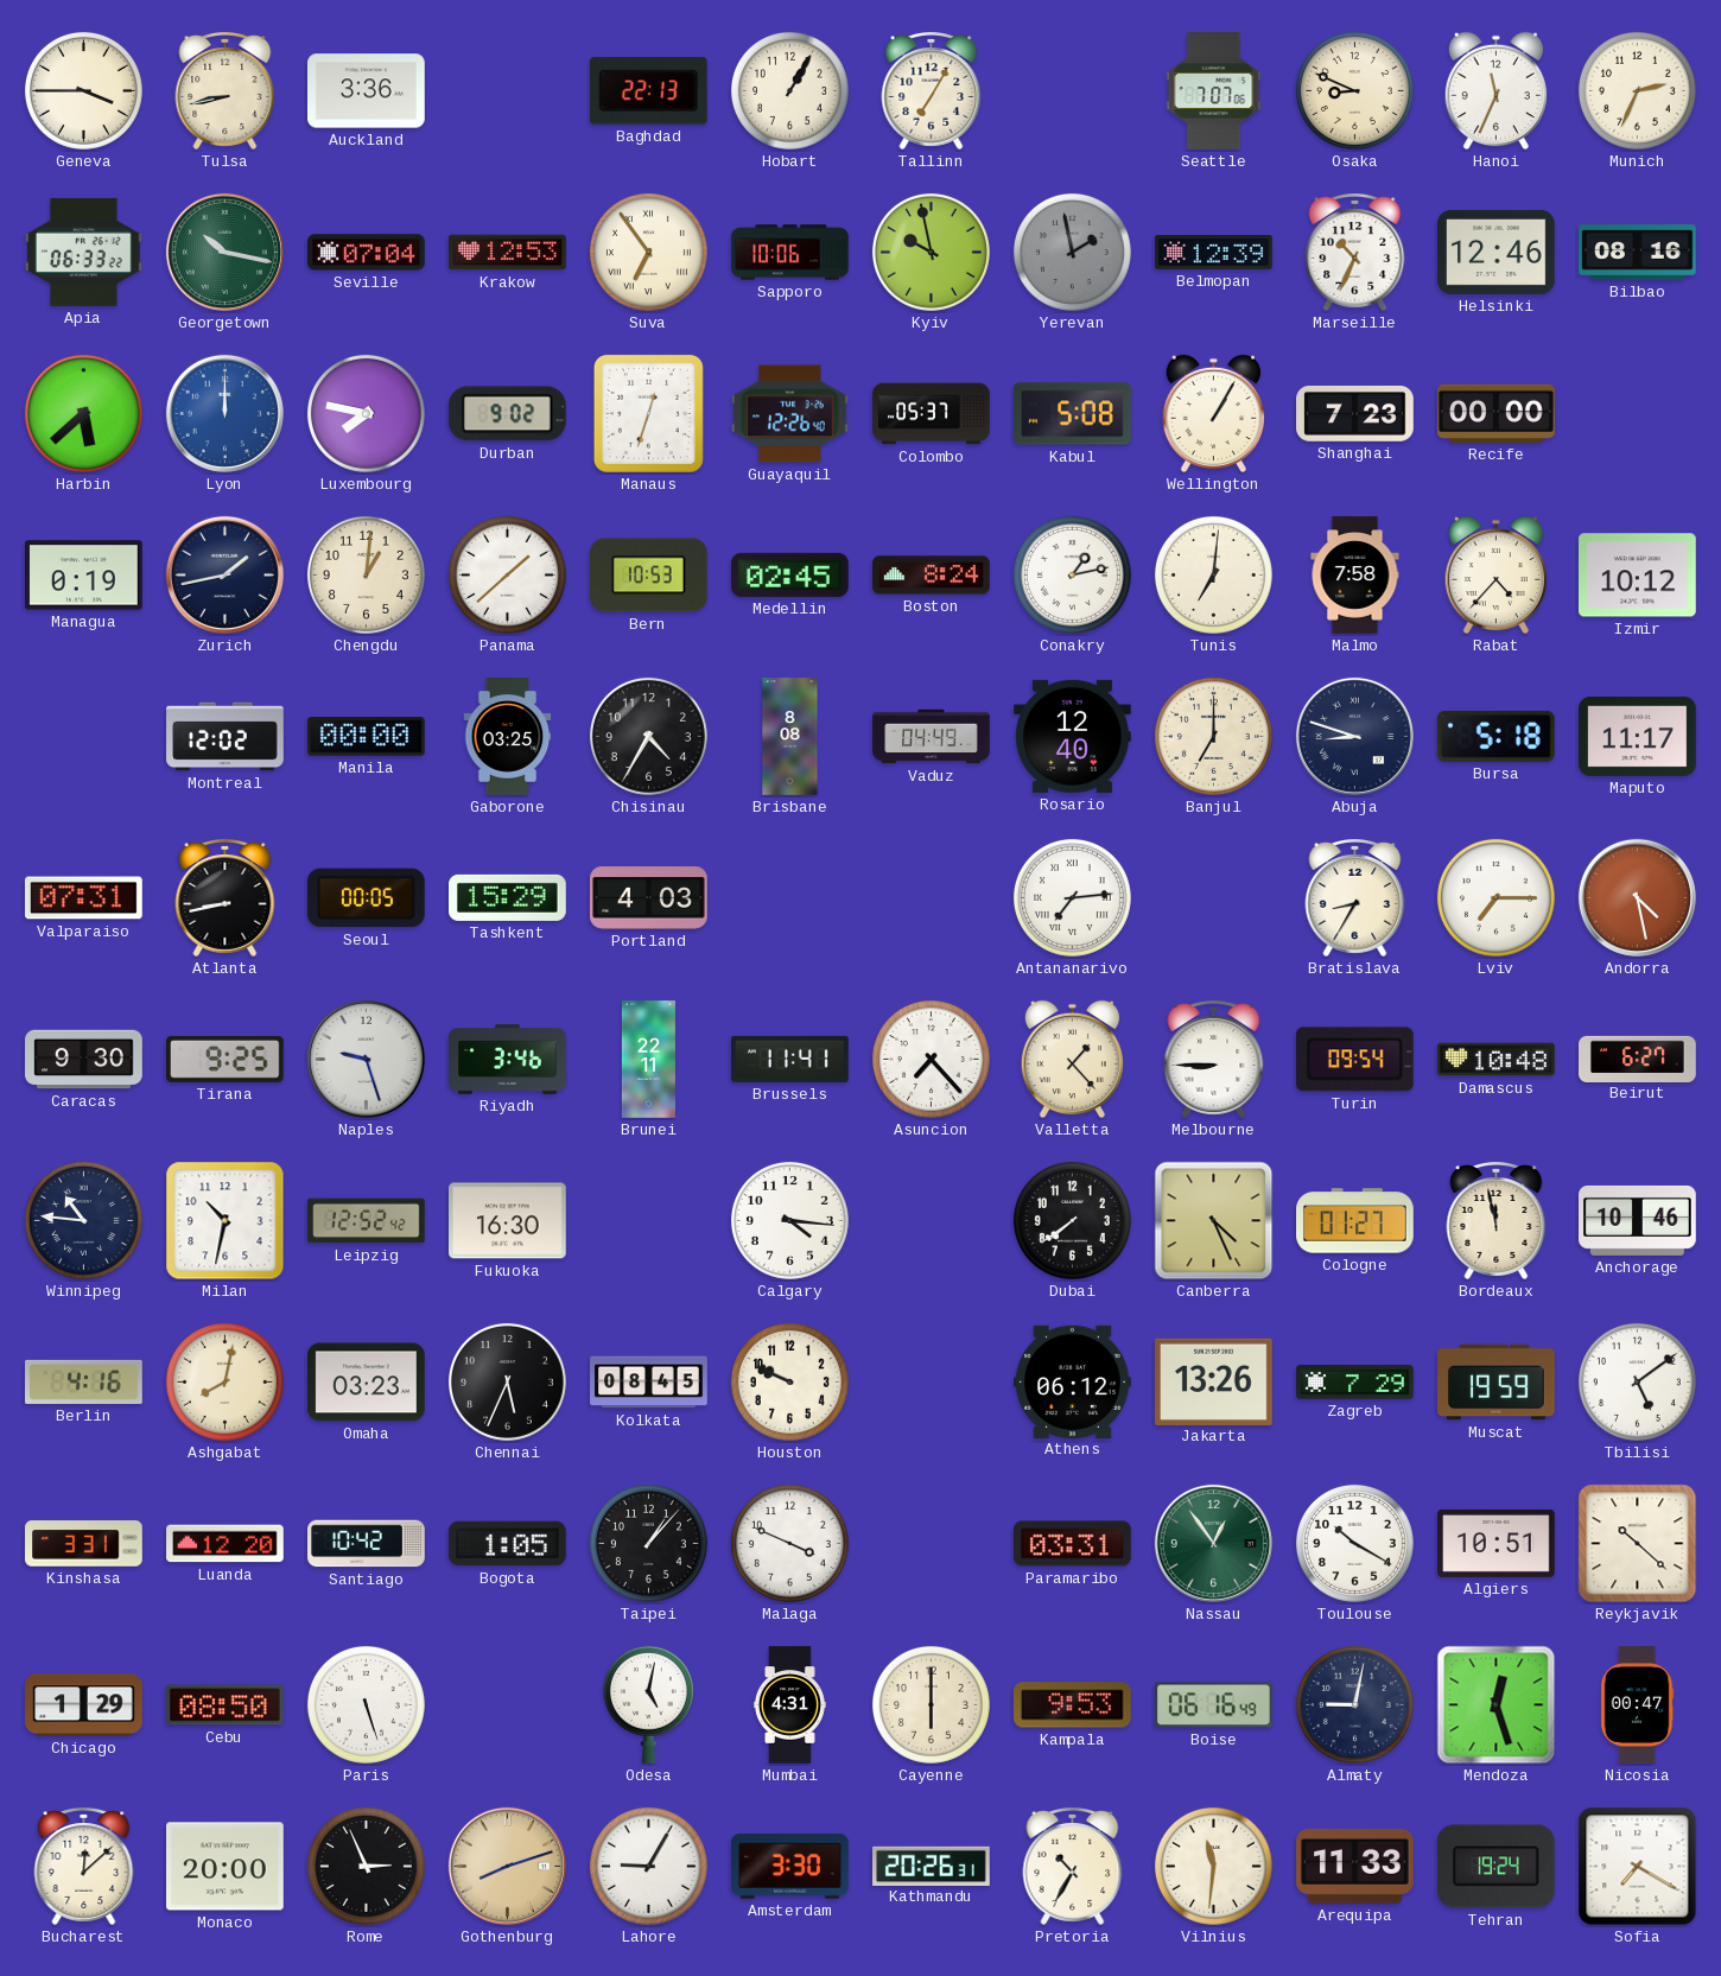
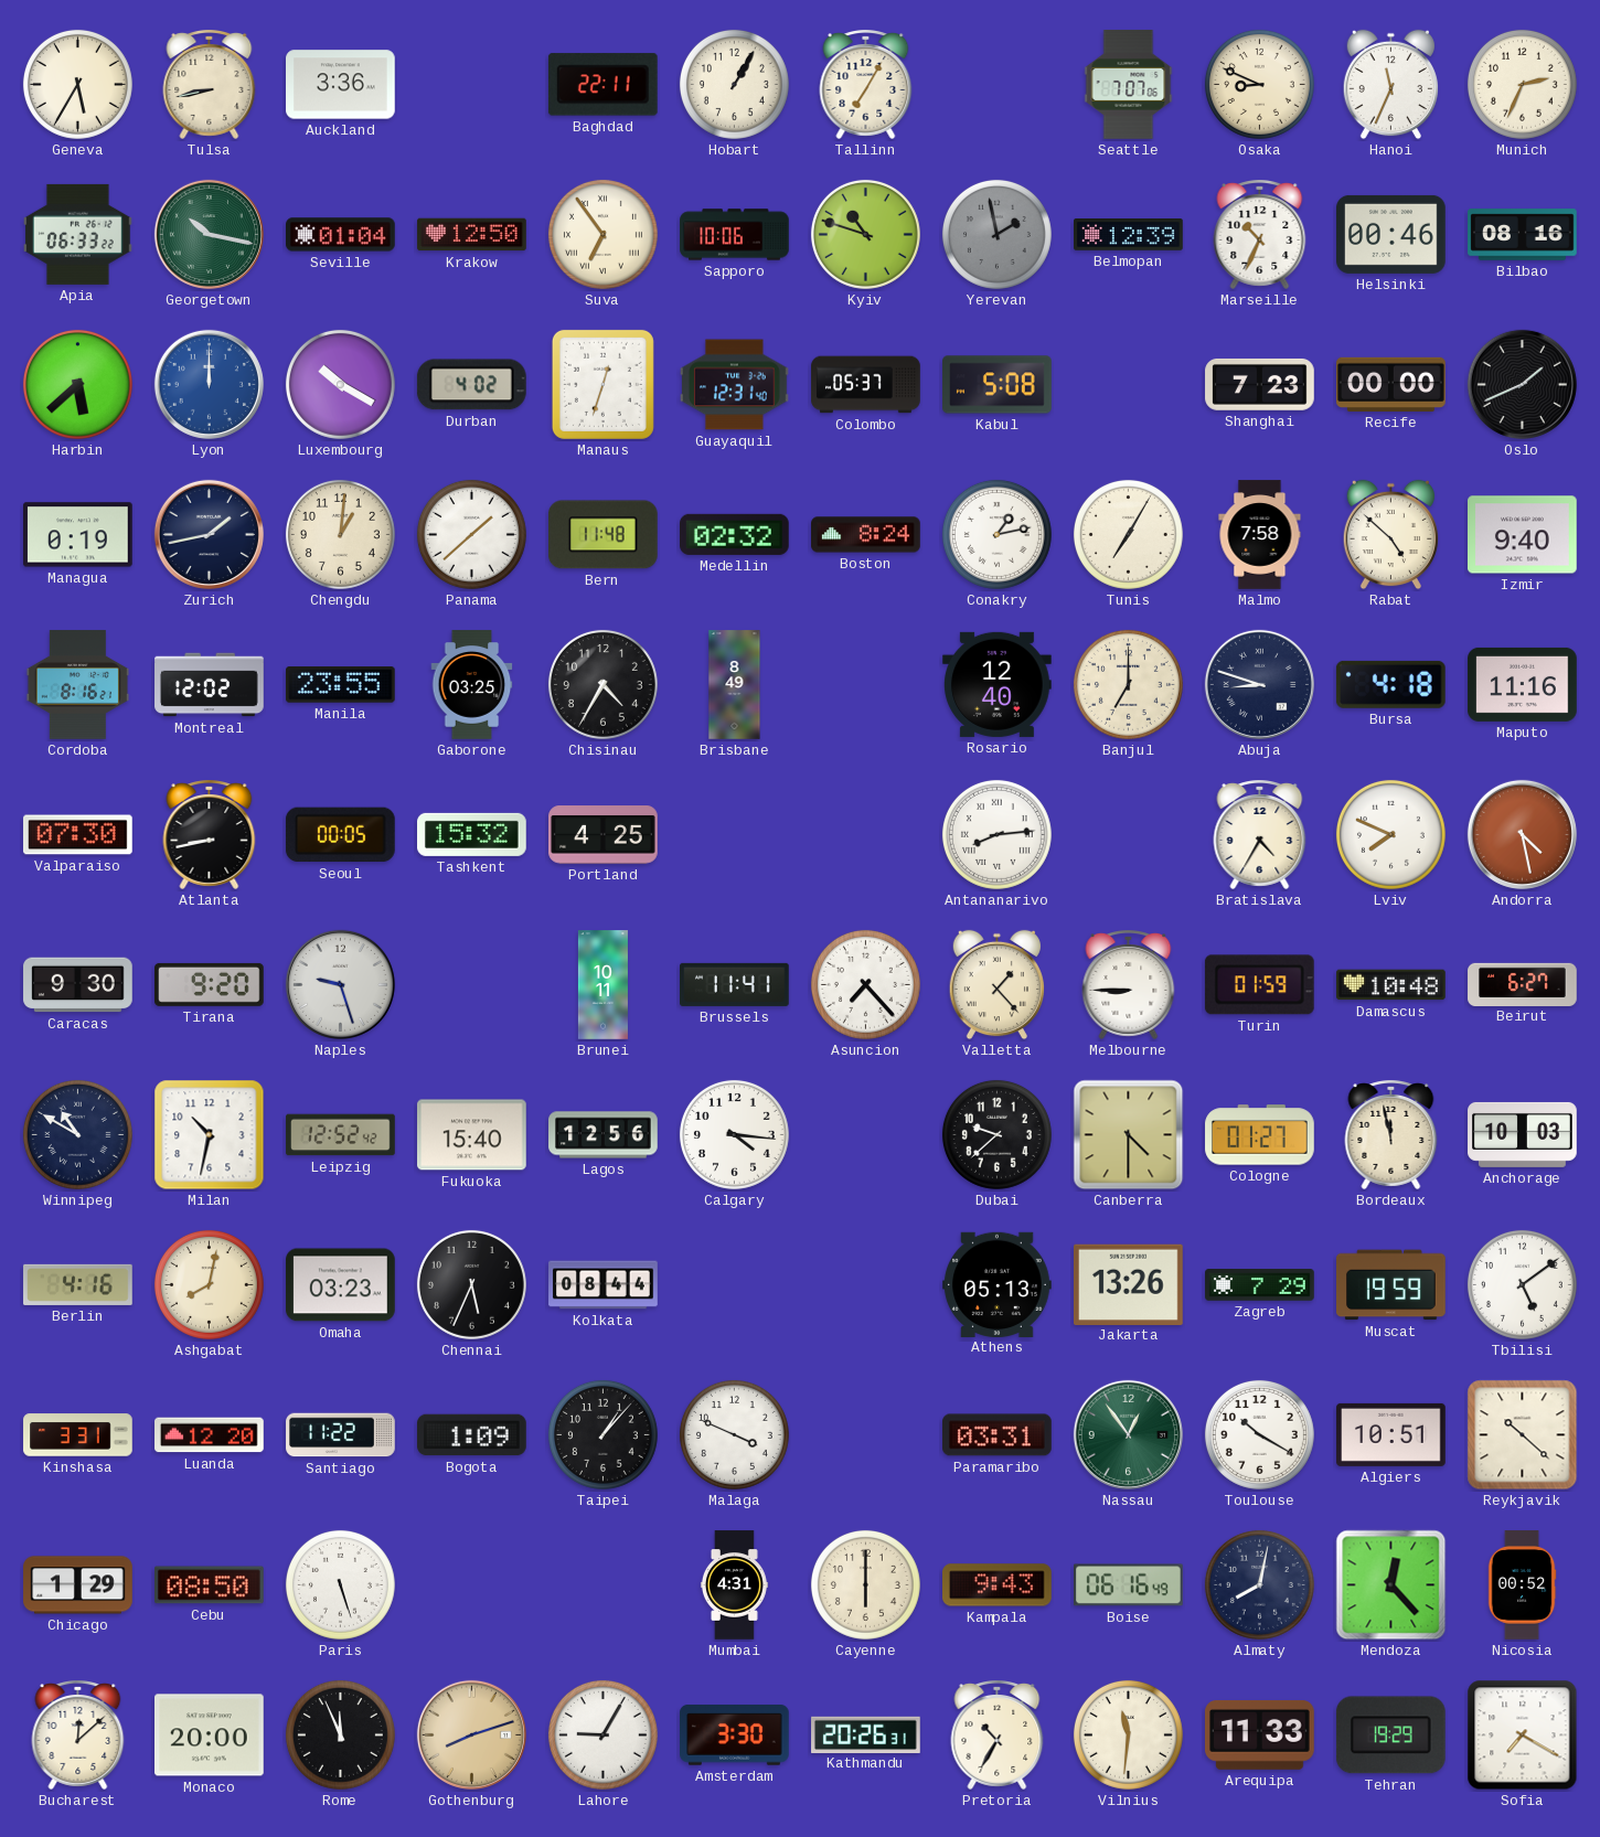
Geneva: 3:45 -> 5:35 (77, 84)
Baghdad: 22:13 -> 22:11 (602, 85)
Seville: 07:04 -> 01:04 (341, 235)
Krakow: 12:53 -> 12:50 (472, 235)
Kyiv: 9:58 -> 10:48 (865, 234)
Helsinki: 12:46 -> 00:46 (1391, 234)
Luxembourg: 7:47 -> 10:20 (340, 384)
Durban: 9:02 -> 4:02 (471, 385)
Guayaquil: 12:26 -> 12:31 (735, 385)
Wellington: 1:05 -> none (1213, 414)
Oslo: none -> 1:41 (1522, 384)
Bern: 10:53 -> 11:48 (604, 535)
Medellin: 02:45 -> 02:32 (735, 534)
Tunis: 7:01 -> 7:05 (1128, 534)
Rabat: 4:37 -> 4:52 (1390, 535)
Izmir: 10:12 -> 9:40 (1523, 535)
Cordoba: none -> 8:16 (77, 685)
Manila: 00:00 -> 23:55 (341, 685)
Brisbane: 8:08 -> 8:49 (735, 685)
Vaduz: 04:49 -> none (932, 737)
Bursa: 5:18 -> 4:18 (1390, 684)
Maputo: 11:17 -> 11:16 (1523, 684)
Valparaiso: 07:31 -> 07:30 (78, 835)
Tashkent: 15:29 -> 15:32 (472, 834)
Portland: 4:03 -> 4:25 (604, 835)
Antananarivo: 7:14 -> 8:14 (996, 834)
Bratislava: 8:35 -> 4:35 (1260, 835)
Lviv: 7:15 -> 7:49 (1390, 834)
Tirana: 9:25 -> 9:20 (210, 984)
Riyadh: 3:46 -> none (508, 1060)
Brunei: 22:11 -> 10:11 (602, 985)
Turin: 09:54 -> 01:59 (1259, 985)
Winnipeg: 10:46 -> 10:50 (77, 1134)
Fukuoka: 16:30 -> 15:40 (472, 1135)
Lagos: none -> 12:56 (604, 1135)
Dubai: 7:39 -> 9:38 (996, 1134)
Canberra: 4:26 -> 4:30 (1129, 1135)
Anchorage: 10:46 -> 10:03 (1523, 1134)
Kolkata: 08:45 -> 08:44 (604, 1285)
Houston: 9:49 -> none (789, 1381)
Athens: 06:12 -> 05:13 (998, 1284)
Santiago: 10:42 -> 11:22 (341, 1435)
Bogota: 1:05 -> 1:09 (472, 1435)
Odesa: 5:02 -> none (648, 1704)
Kampala: 9:53 -> 9:43 (998, 1585)
Almaty: 9:02 -> 8:02 (1259, 1584)
Mendoza: 12:27 -> 12:23 (1391, 1585)
Nicosia: 00:47 -> 00:52 (1522, 1585)
Rome: 2:56 -> 11:56 (340, 1734)
Tehran: 19:24 -> 19:29 (1390, 1735)
